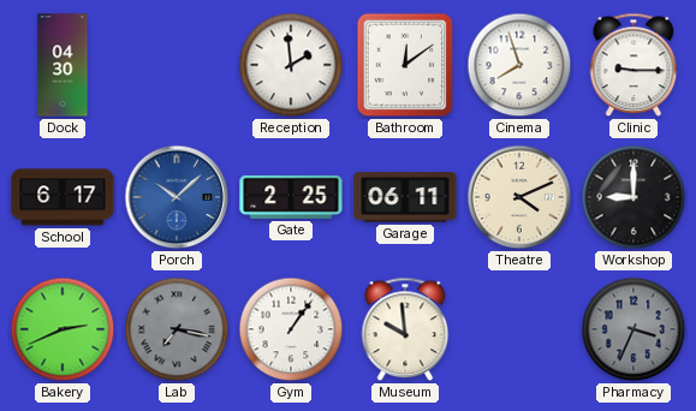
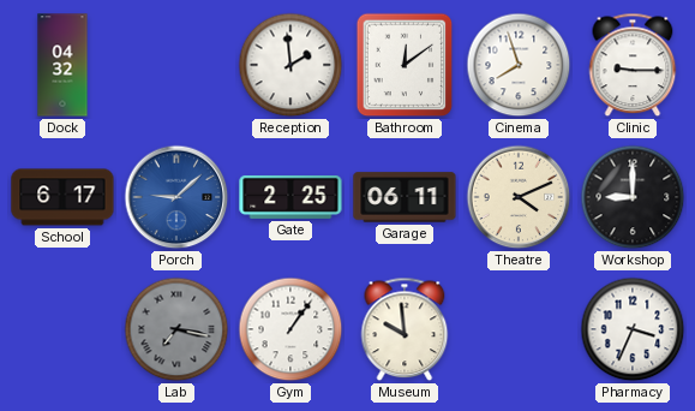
Dock: 04:30 -> 04:32 (62, 65)
Porch: 10:08 -> 9:08 (176, 197)
Bakery: 2:41 -> none (63, 329)
Pharmacy dial: grey -> white (633, 329)
